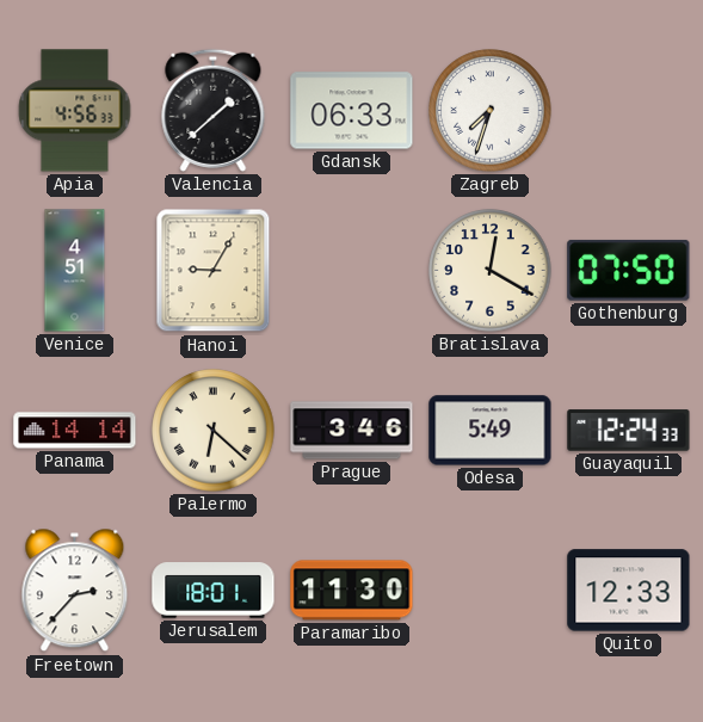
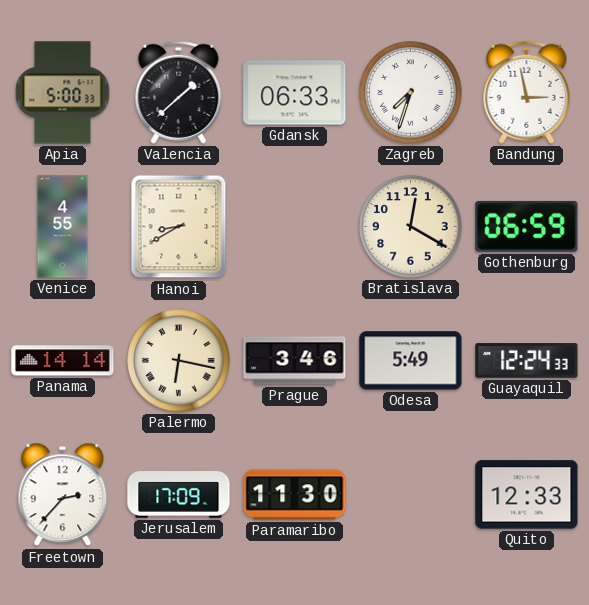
Apia: 4:56 -> 5:00 (63, 93)
Bandung: none -> 2:58 (527, 92)
Venice: 4:51 -> 4:55 (63, 227)
Hanoi: 9:05 -> 8:40 (179, 227)
Gothenburg: 07:50 -> 06:59 (527, 226)
Palermo: 6:22 -> 6:17 (179, 361)
Jerusalem: 18:01 -> 17:09 (179, 495)
